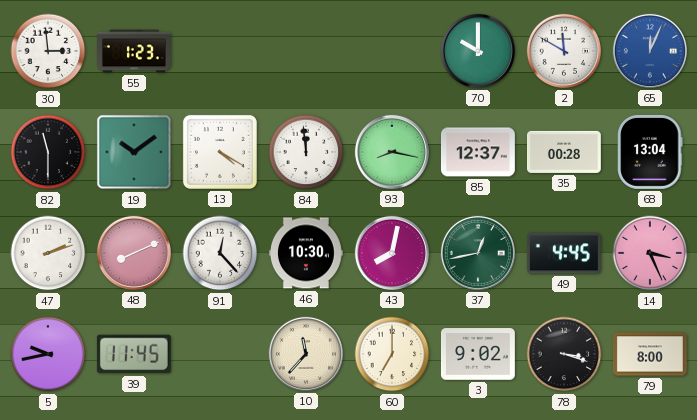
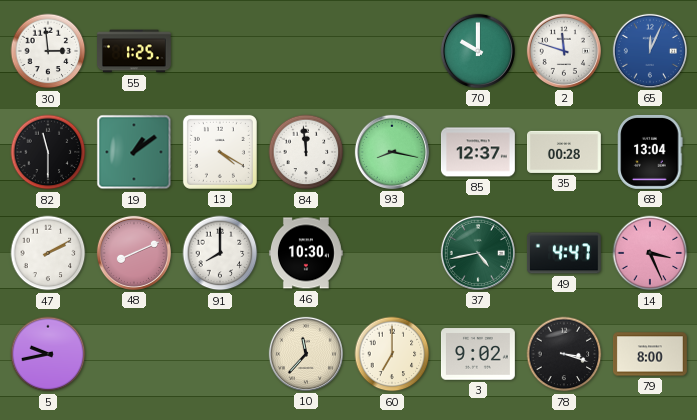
55: 1:23 -> 1:25 (135, 51)
2: 11:50 -> 11:48 (564, 51)
19: 10:09 -> 1:09 (134, 152)
47: 2:12 -> 2:10 (48, 253)
91: 12:23 -> 8:00 (220, 253)
43: 8:02 -> none (392, 253)
37: 12:43 -> 4:43 (478, 253)
49: 4:45 -> 4:47 (564, 253)
39: 11:45 -> none (134, 354)
